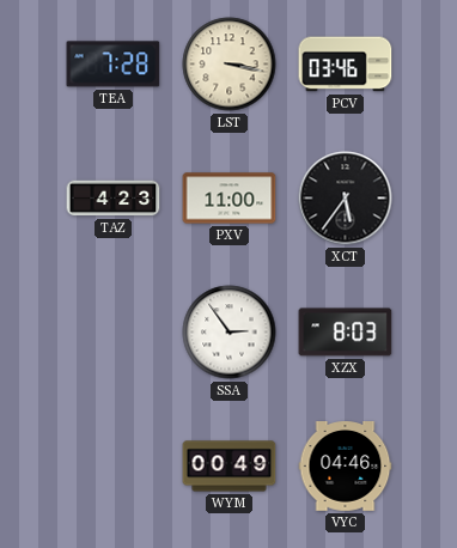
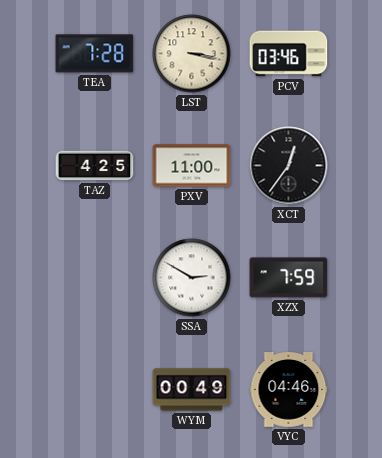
TAZ: 4:23 -> 4:25 (95, 166)
XCT: 5:36 -> 12:36 (289, 166)
SSA: 2:54 -> 2:50 (192, 278)
XZX: 8:03 -> 7:59 (289, 278)
